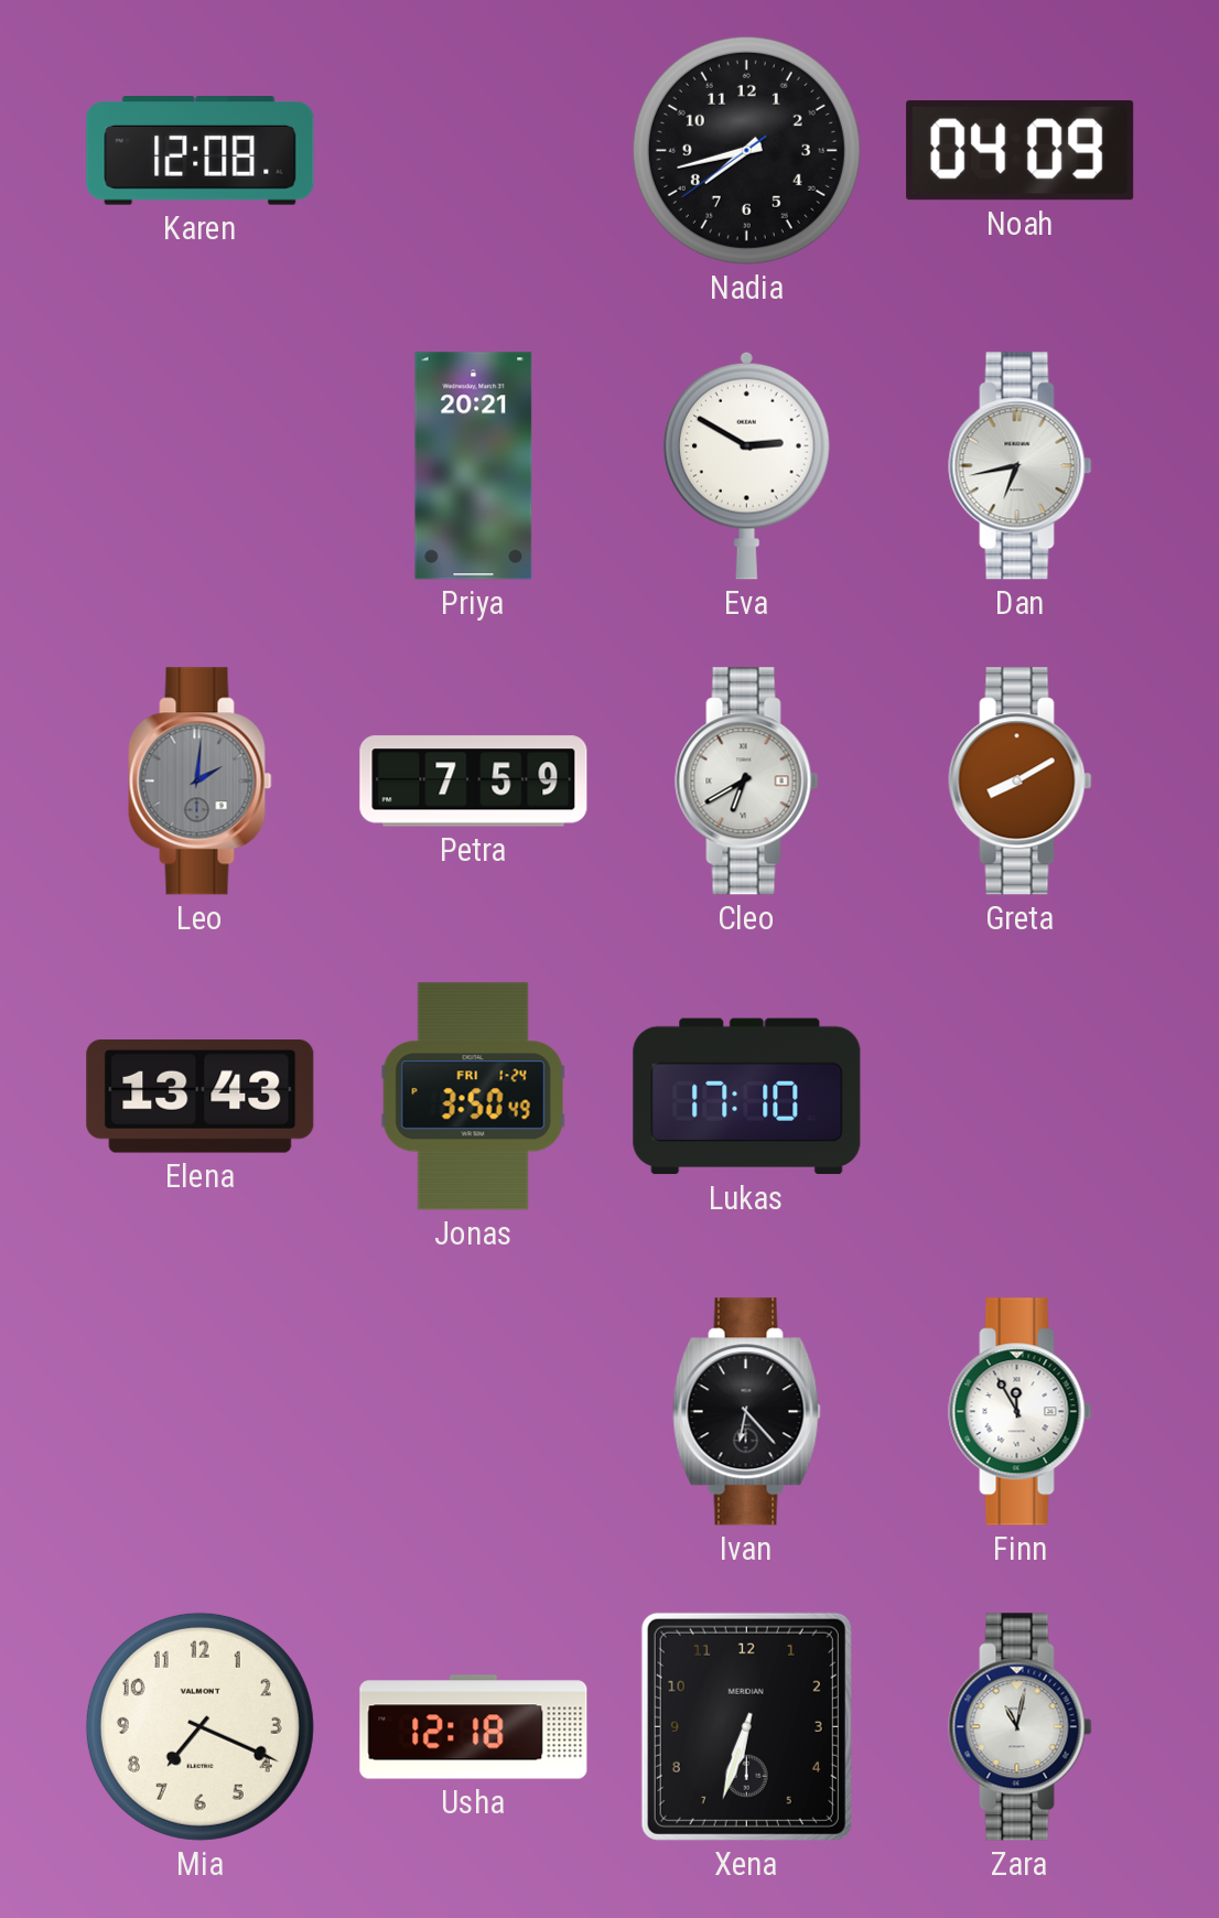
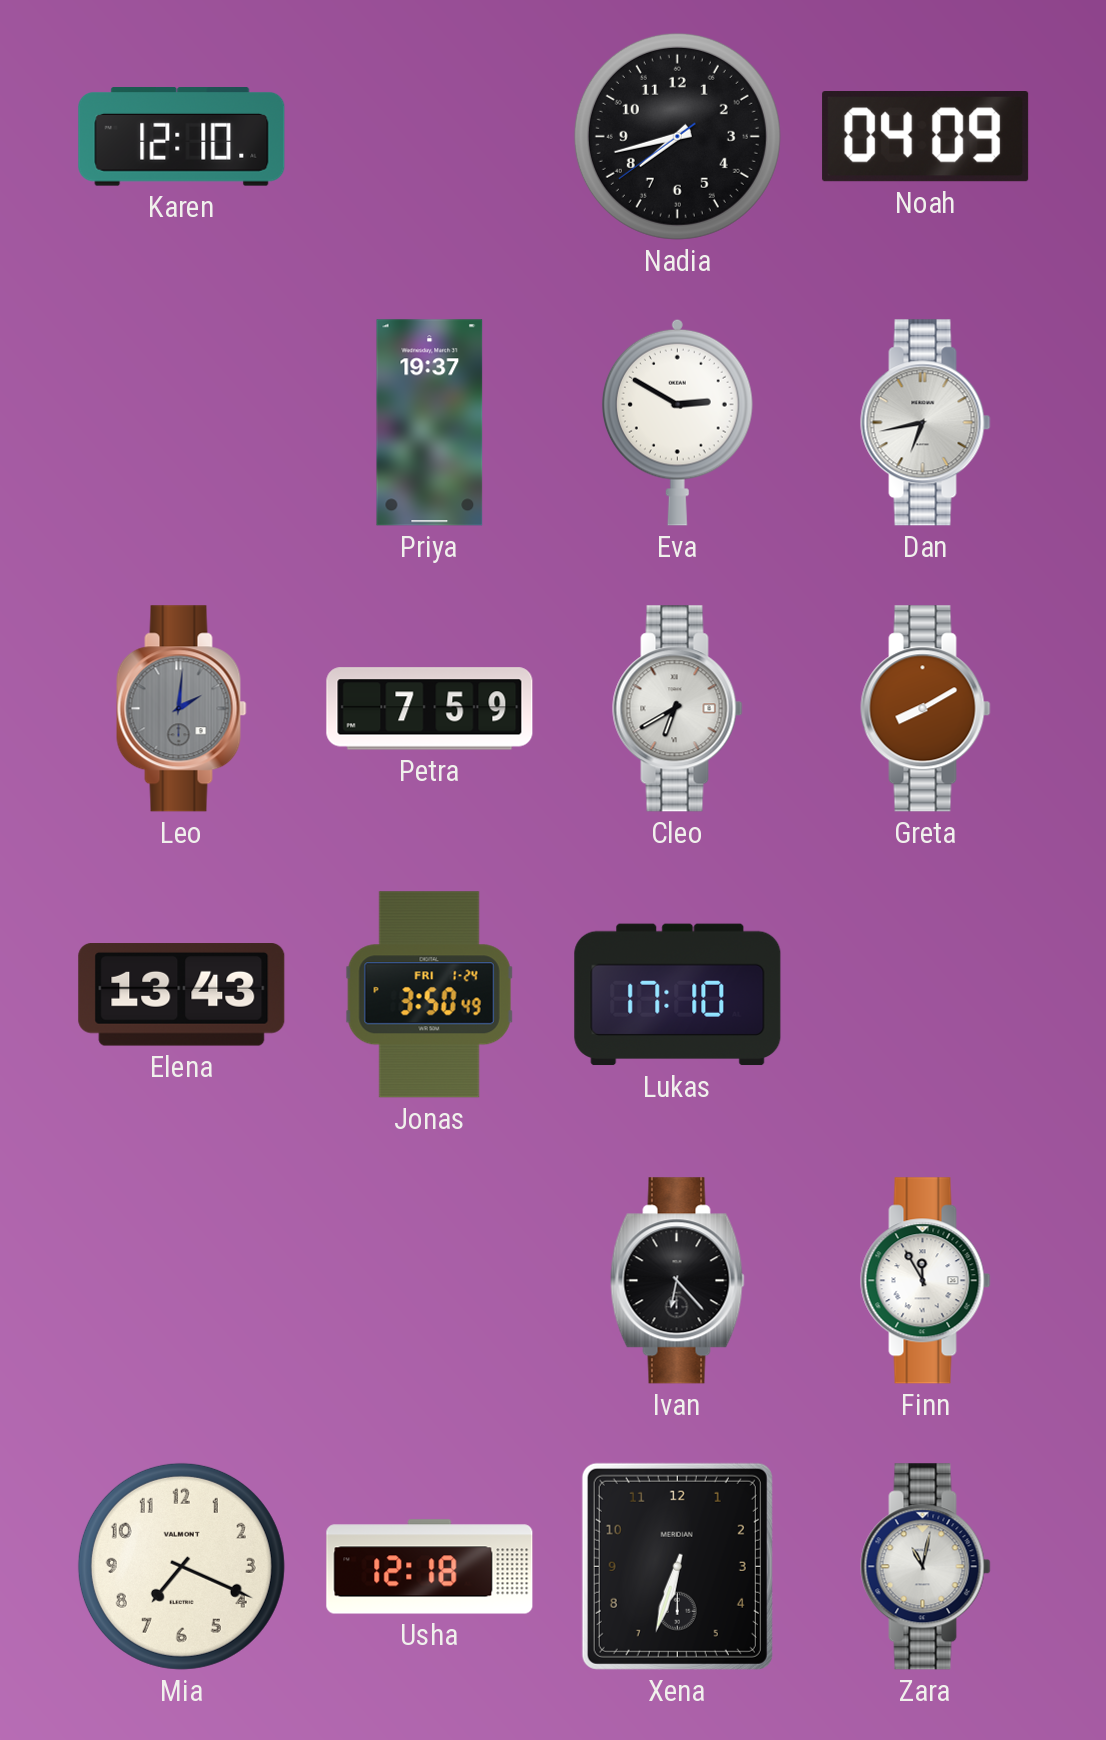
Karen: 12:08 -> 12:10 (182, 137)
Priya: 20:21 -> 19:37 (430, 423)
